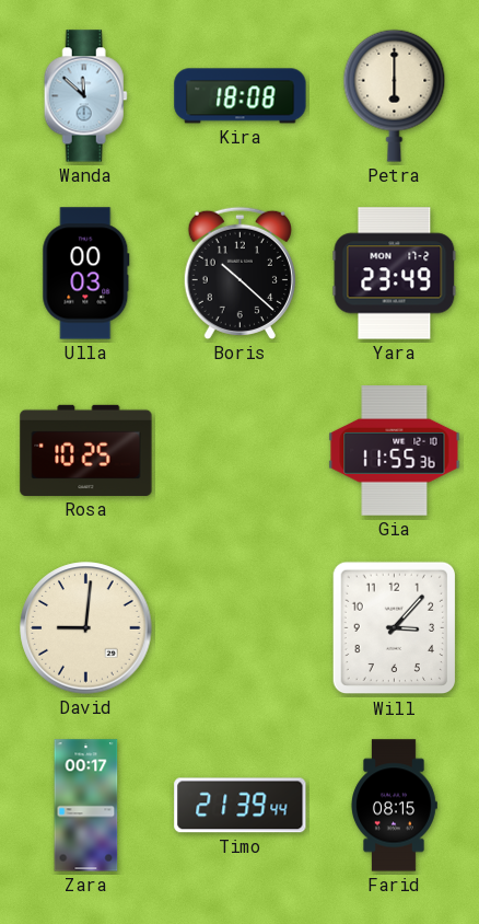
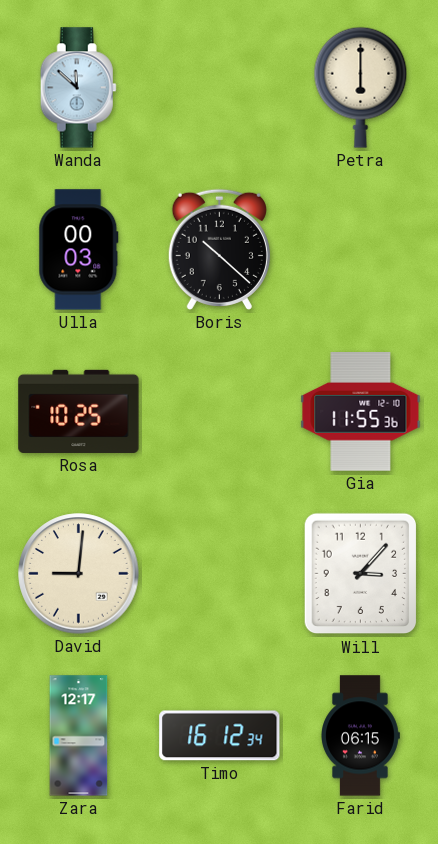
Kira: 18:08 -> none (241, 96)
Yara: 23:49 -> none (395, 274)
Zara: 00:17 -> 12:17 (79, 736)
Timo: 21:39 -> 16:12 (220, 736)
Farid: 08:15 -> 06:15 (361, 736)
